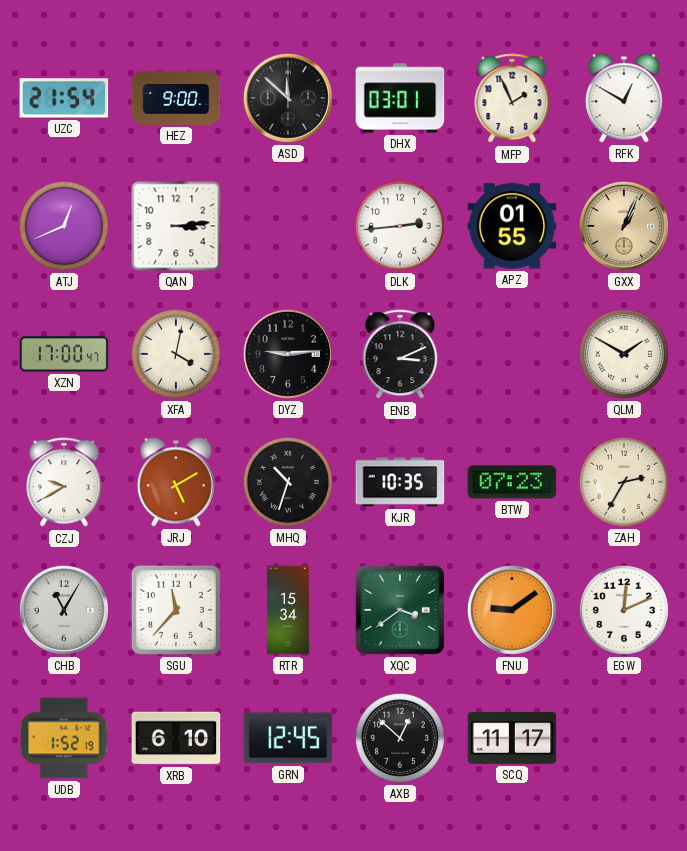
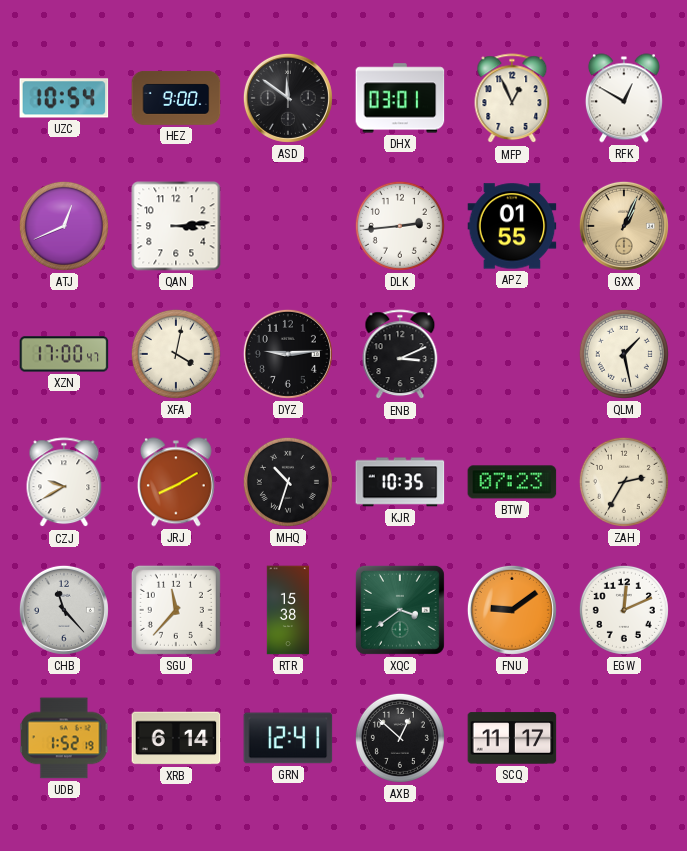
UZC: 21:54 -> 10:54 (64, 98)
ASD: 11:52 -> 11:51 (288, 98)
MFP: 1:56 -> 12:56 (512, 99)
QLM: 1:50 -> 1:28 (624, 354)
JRJ: 5:10 -> 8:10 (176, 482)
CHB: 11:05 -> 11:23 (64, 610)
RTR: 15:34 -> 15:38 (288, 610)
XRB: 6:10 -> 6:14 (176, 738)
GRN: 12:45 -> 12:41 (288, 738)
